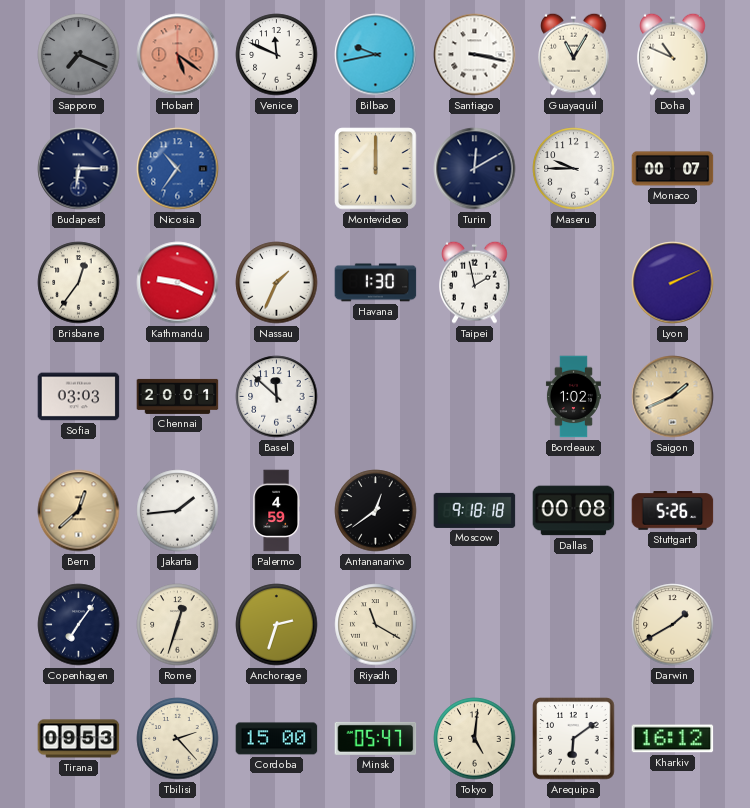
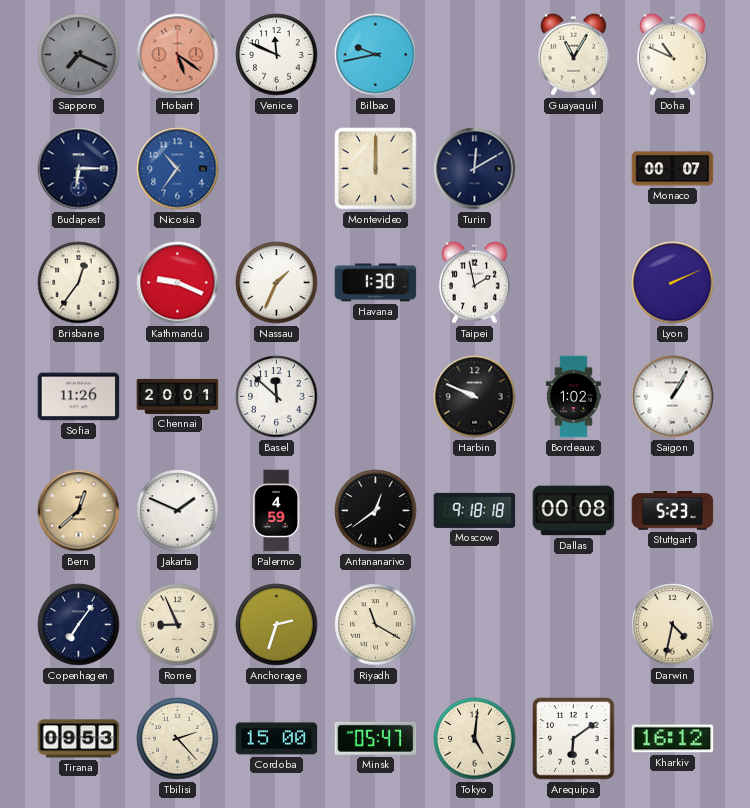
Santiago: 3:17 -> none (475, 55)
Maseru: 9:45 -> none (574, 169)
Sofia: 03:03 -> 11:26 (79, 397)
Harbin: none -> 9:49 (475, 397)
Saigon: 1:41 -> 1:05 (673, 397)
Saigon dial: champagne -> white (673, 397)
Jakarta: 1:44 -> 1:49 (178, 511)
Stuttgart: 5:26 -> 5:23 (673, 511)
Rome: 12:33 -> 8:56 (178, 625)
Darwin: 1:40 -> 4:32 (673, 625)
